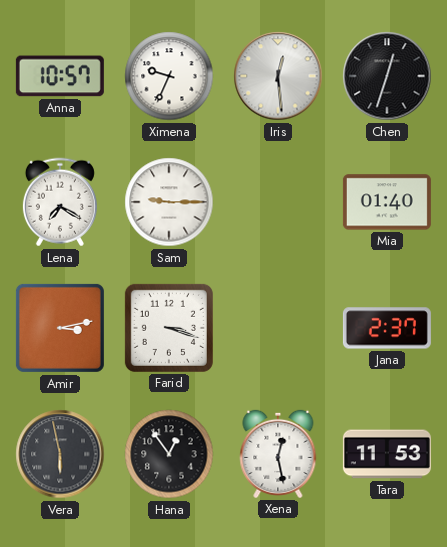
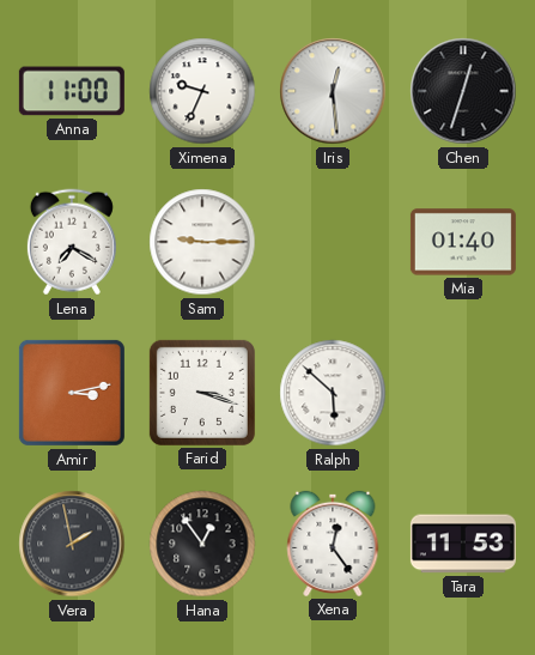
Anna: 10:57 -> 11:00 (72, 91)
Ralph: none -> 5:52 (333, 393)
Jana: 2:37 -> none (387, 328)
Vera: 5:58 -> 1:58 (72, 544)
Xena: 12:28 -> 12:24 (333, 544)
